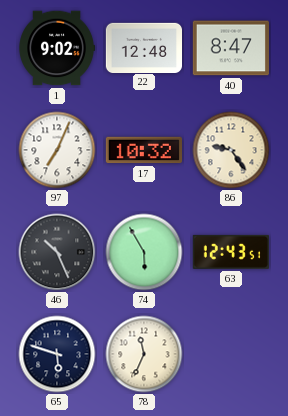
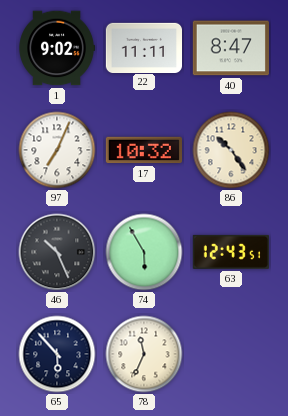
22: 12:48 -> 11:11 (143, 47)
86: 9:24 -> 10:24 (231, 150)
65: 5:48 -> 5:53 (57, 354)
